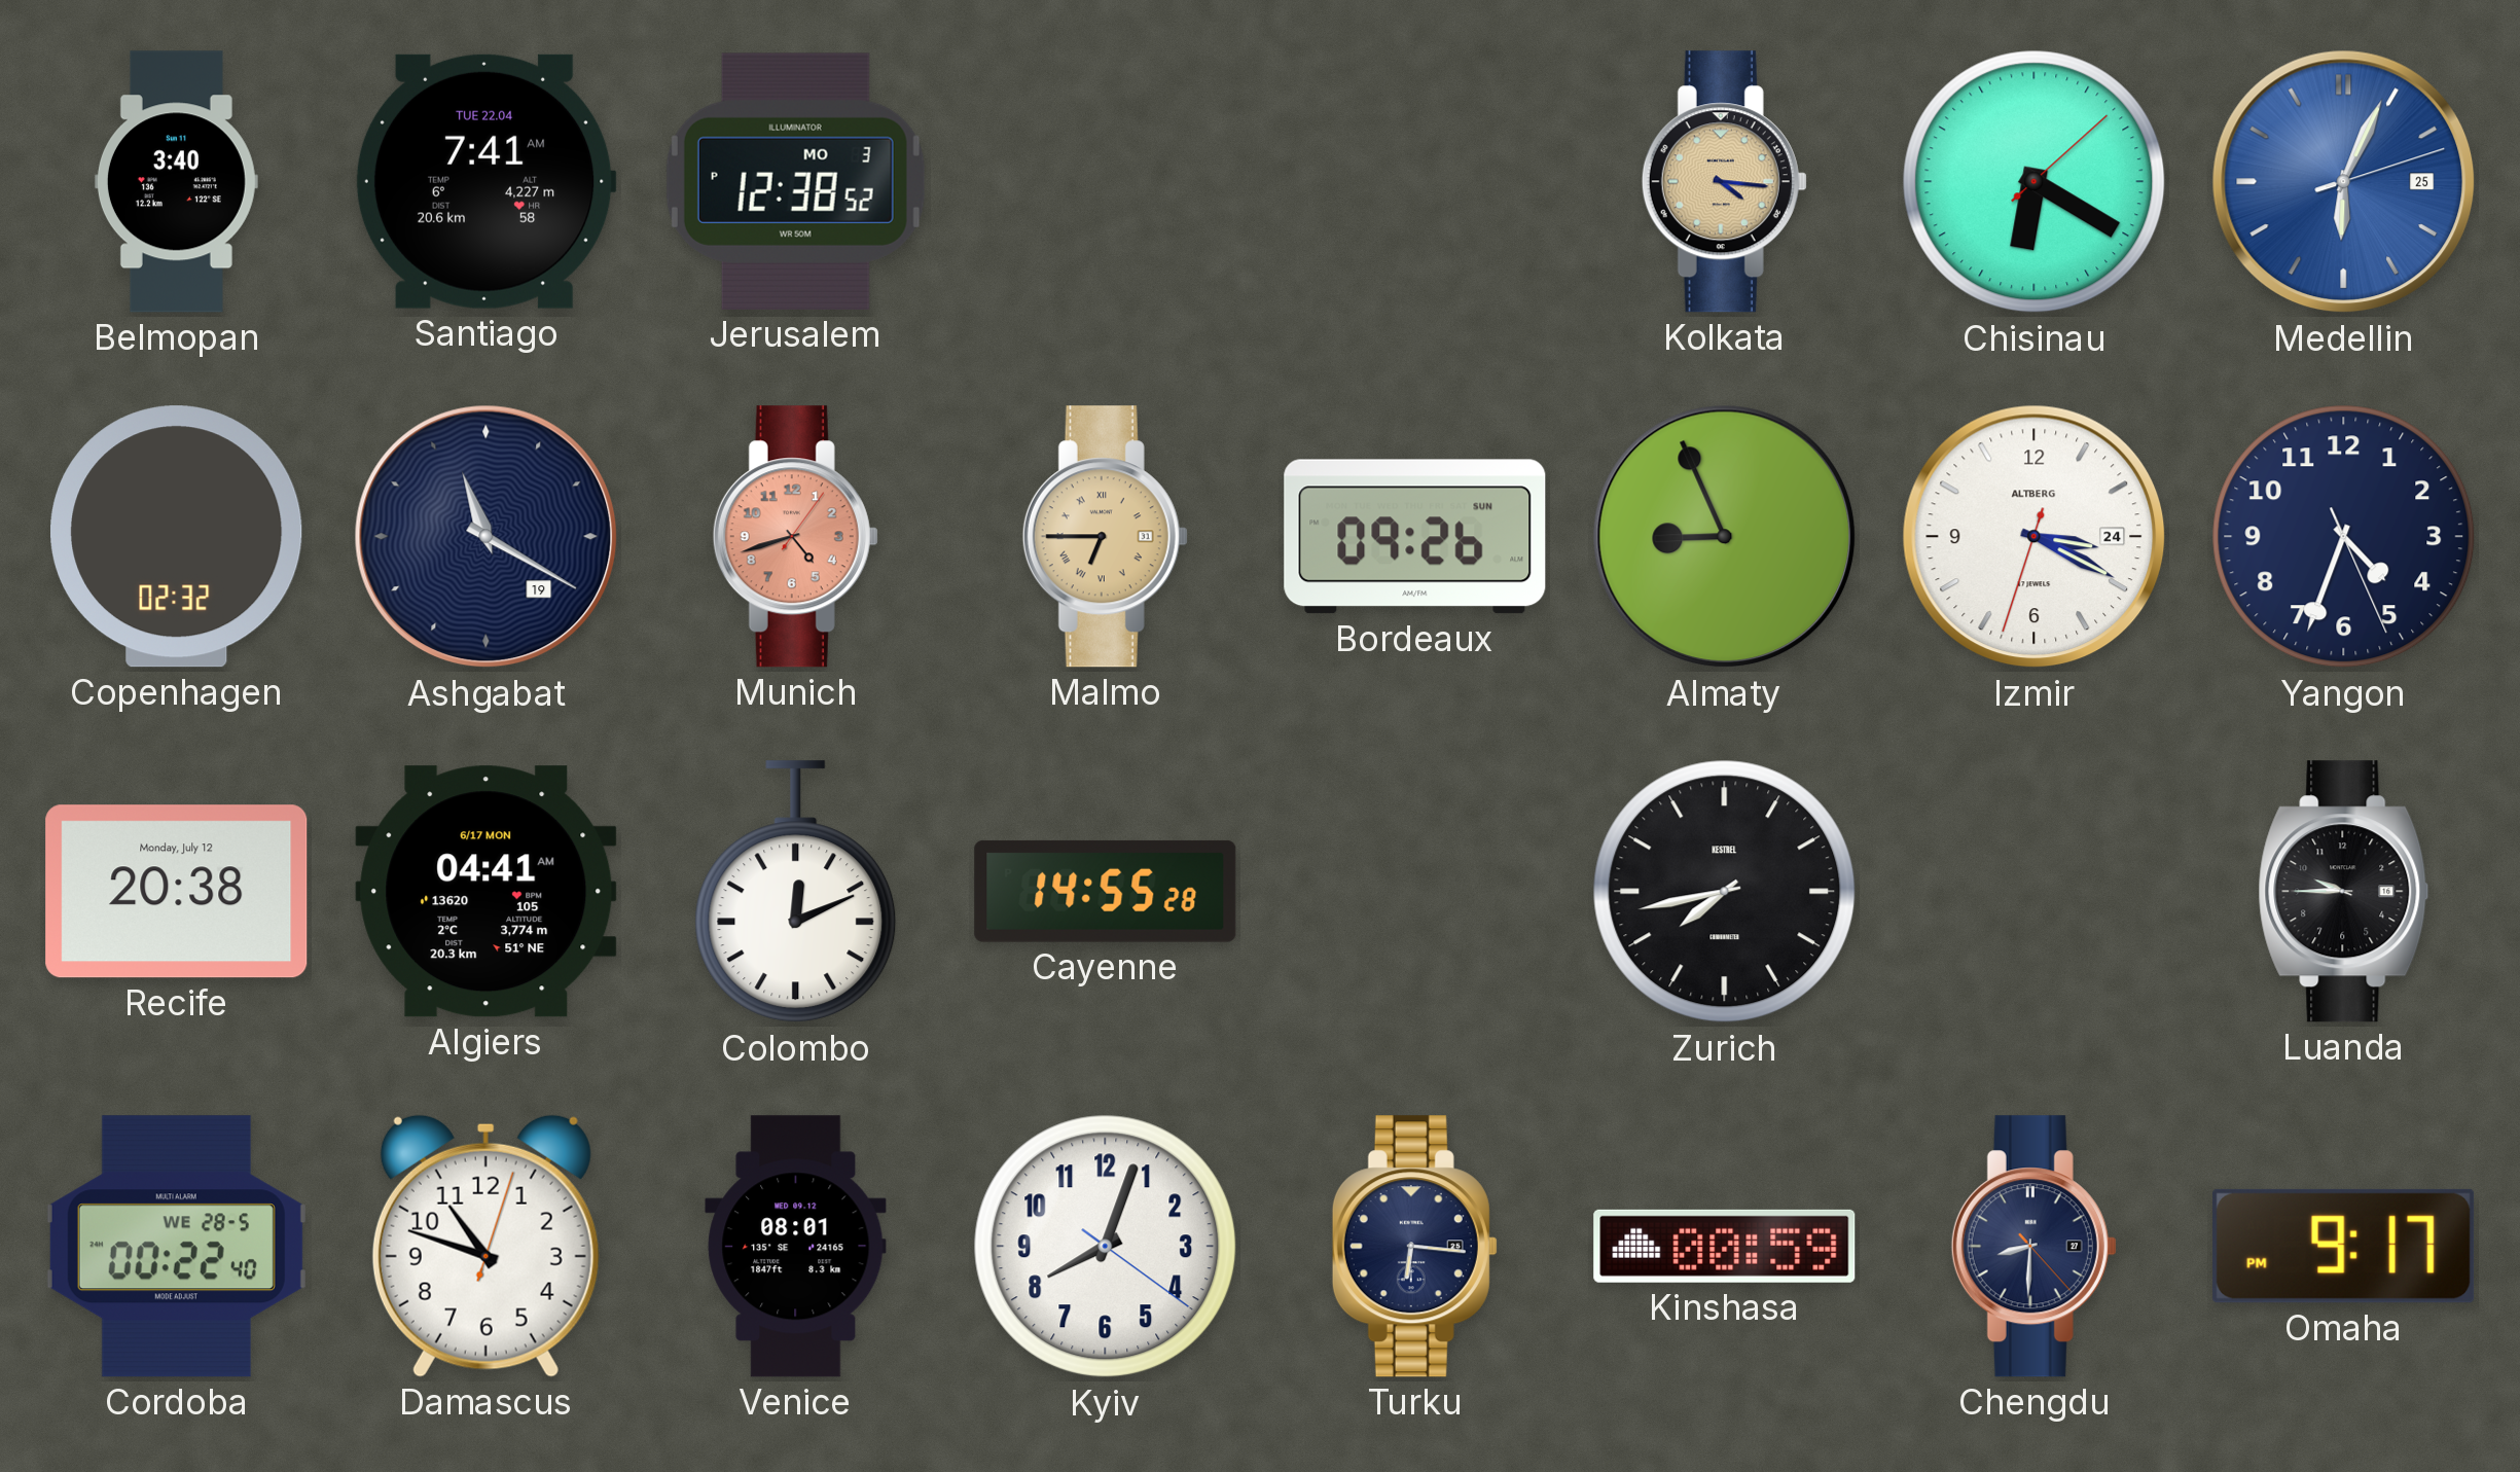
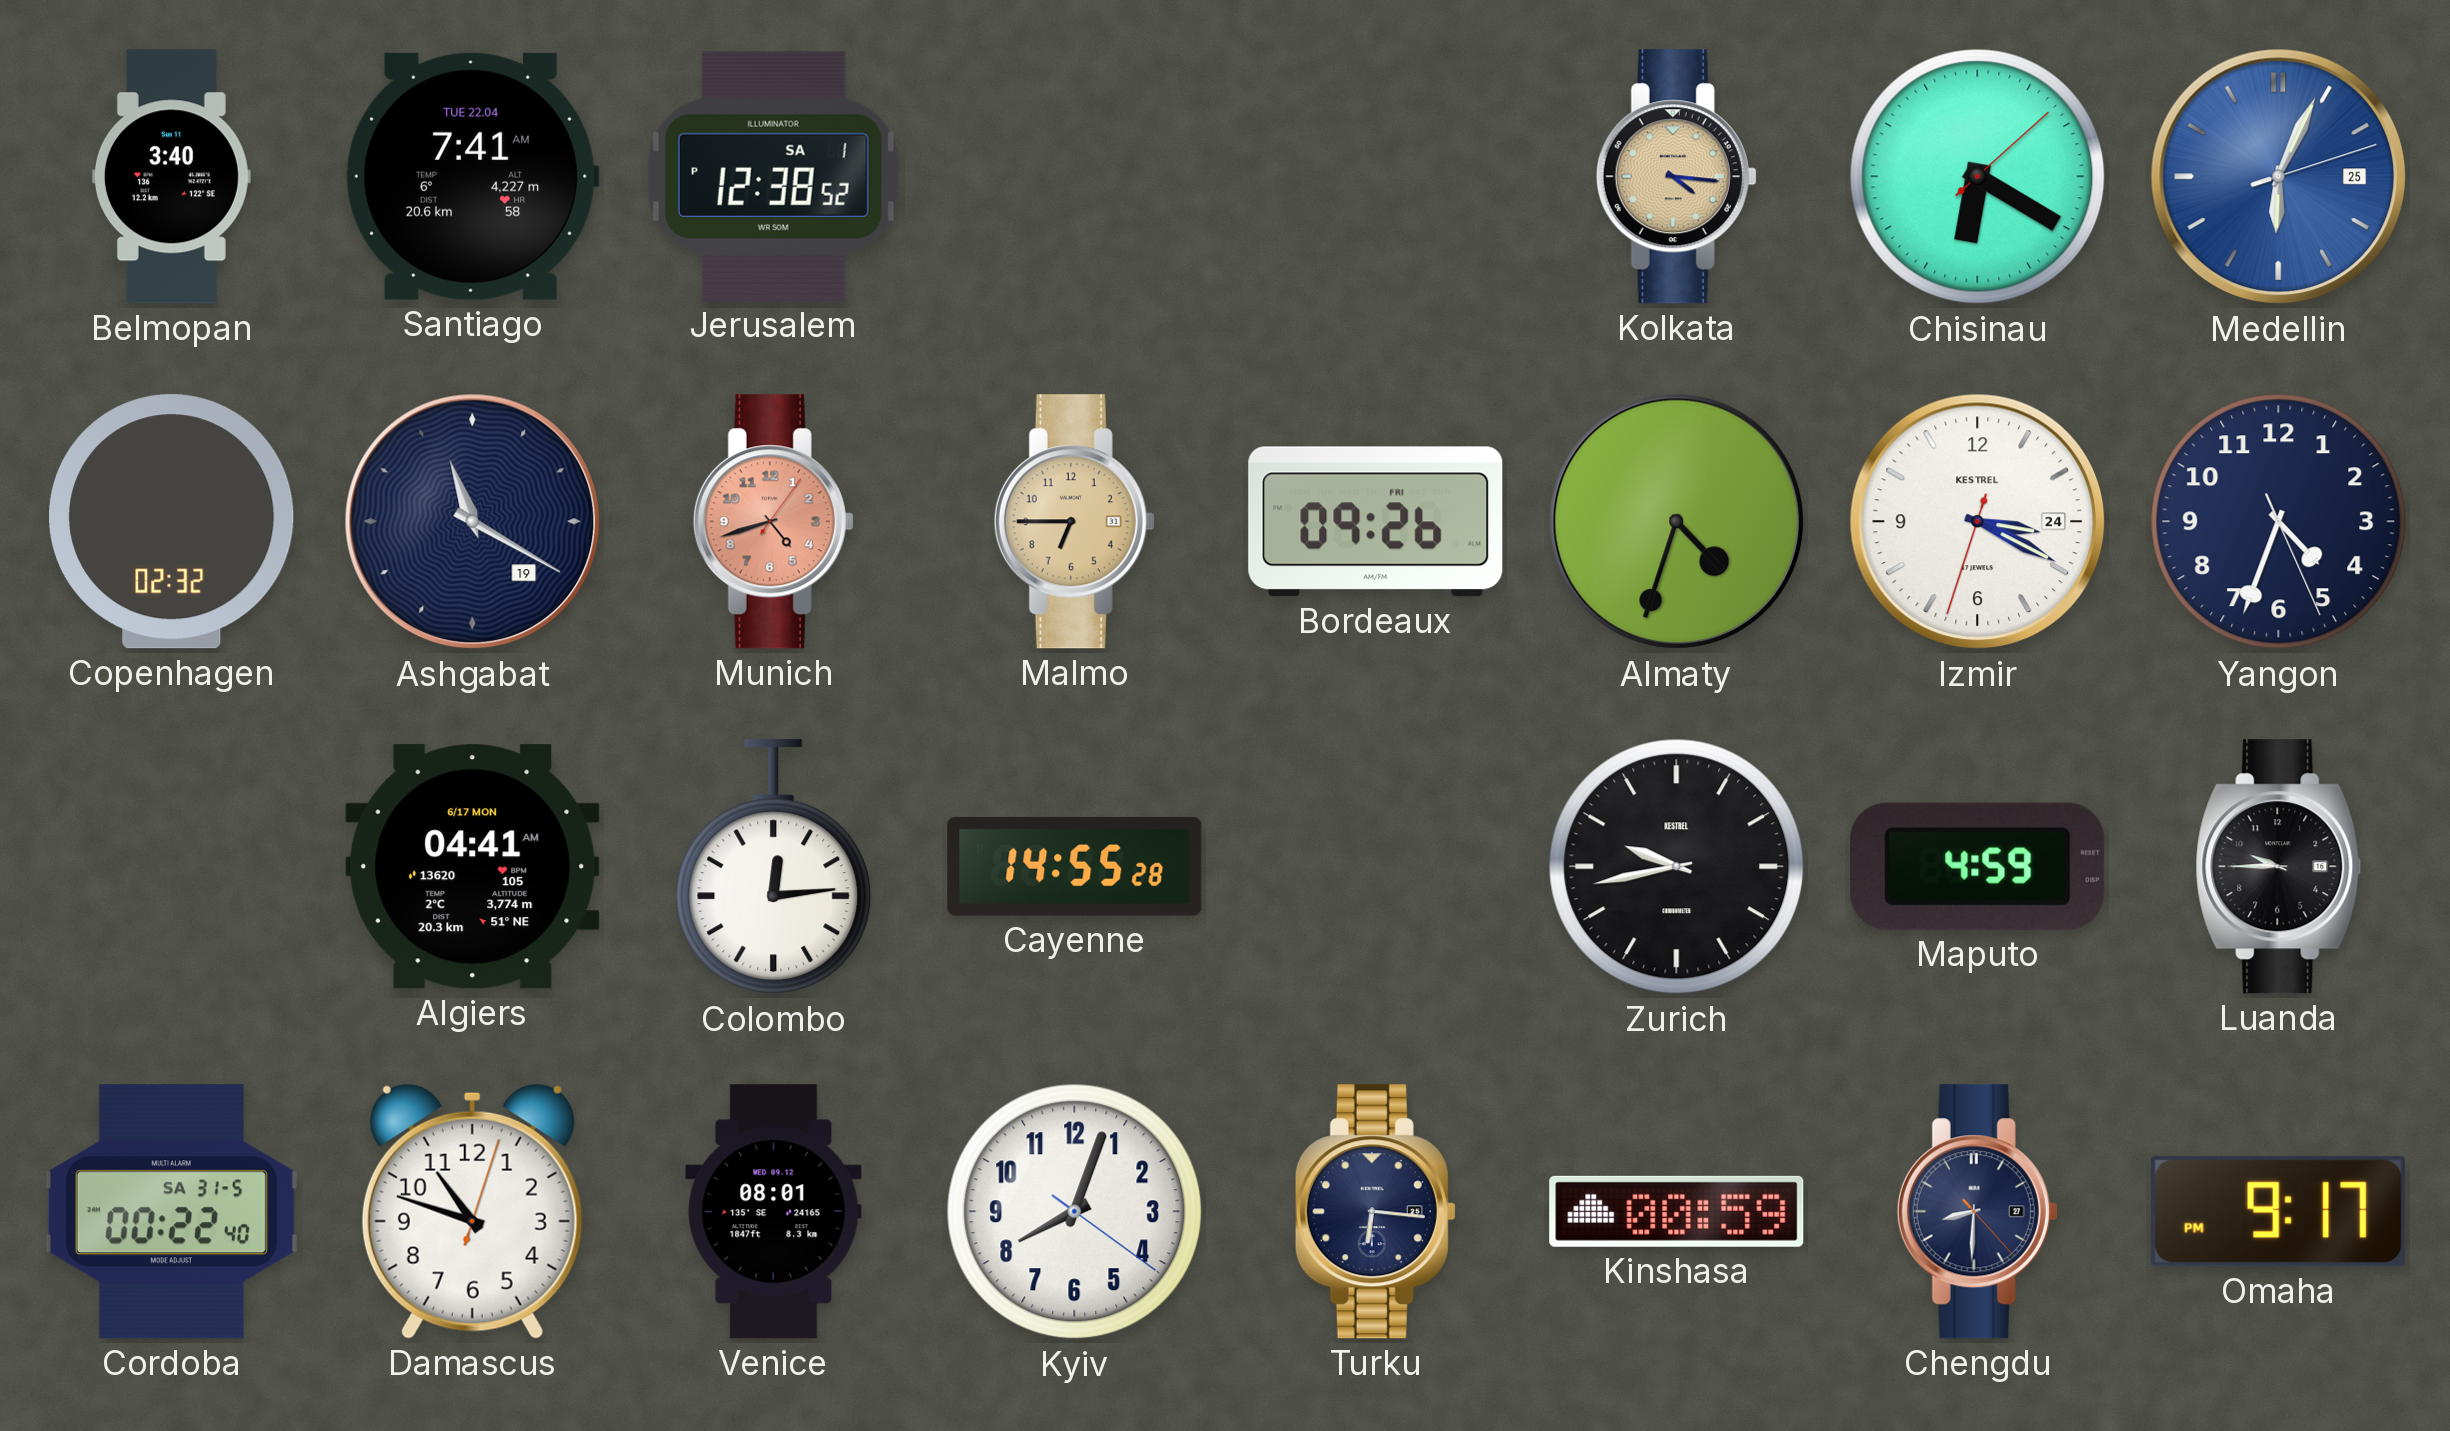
Jerusalem date: MO 3 -> SA 1 (773, 176)
Malmo numerals: Roman -> Arabic (1074, 522)
Bordeaux date: SUN -> FRI (1376, 522)
Almaty: 8:56 -> 4:33 (1677, 522)
Izmir brand: ALTBERG -> KESTREL (1978, 522)
Recife: 20:38 -> none (177, 892)
Colombo: 12:11 -> 12:14 (774, 867)
Zurich: 7:43 -> 9:43 (1677, 867)
Maputo: none -> 4:59 (1978, 866)
Cordoba date: WE 28-5 -> SA 31-5 (171, 1212)
